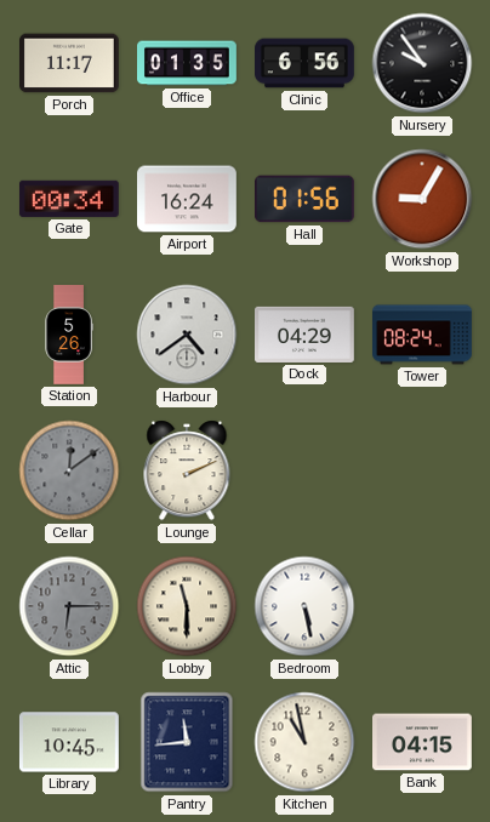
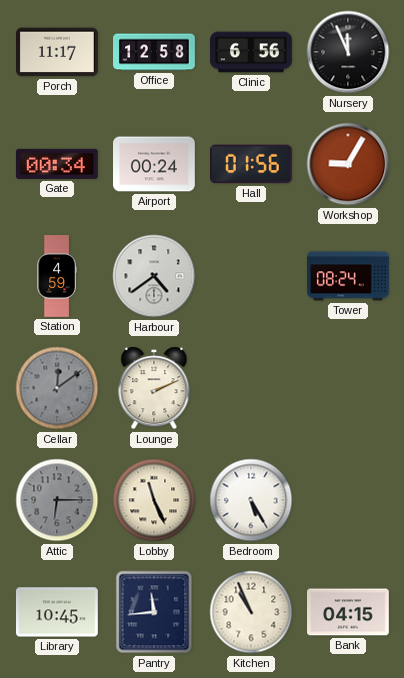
Office: 01:35 -> 12:58 (155, 52)
Nursery: 9:54 -> 11:56 (348, 52)
Airport: 16:24 -> 00:24 (155, 164)
Station: 5:26 -> 4:59 (57, 276)
Dock: 04:29 -> none (306, 335)
Lobby: 11:30 -> 11:26 (154, 500)
Bedroom: 5:28 -> 5:25 (251, 500)
Kitchen: 10:58 -> 10:56 (251, 612)
